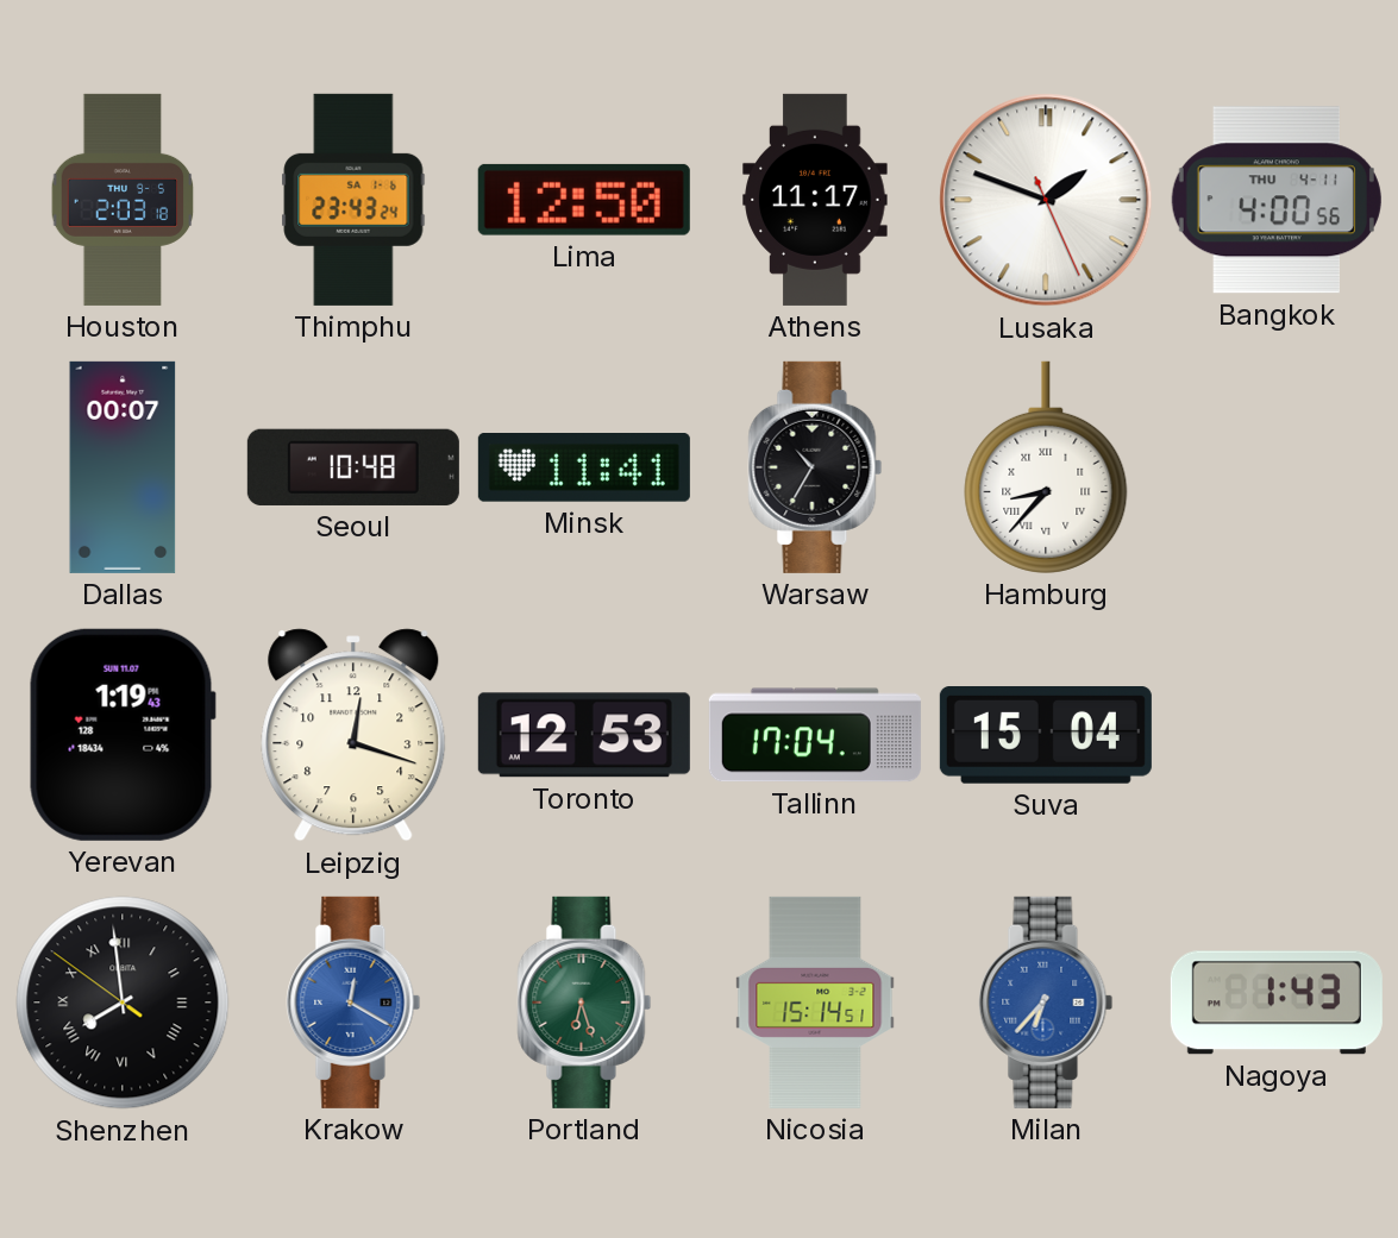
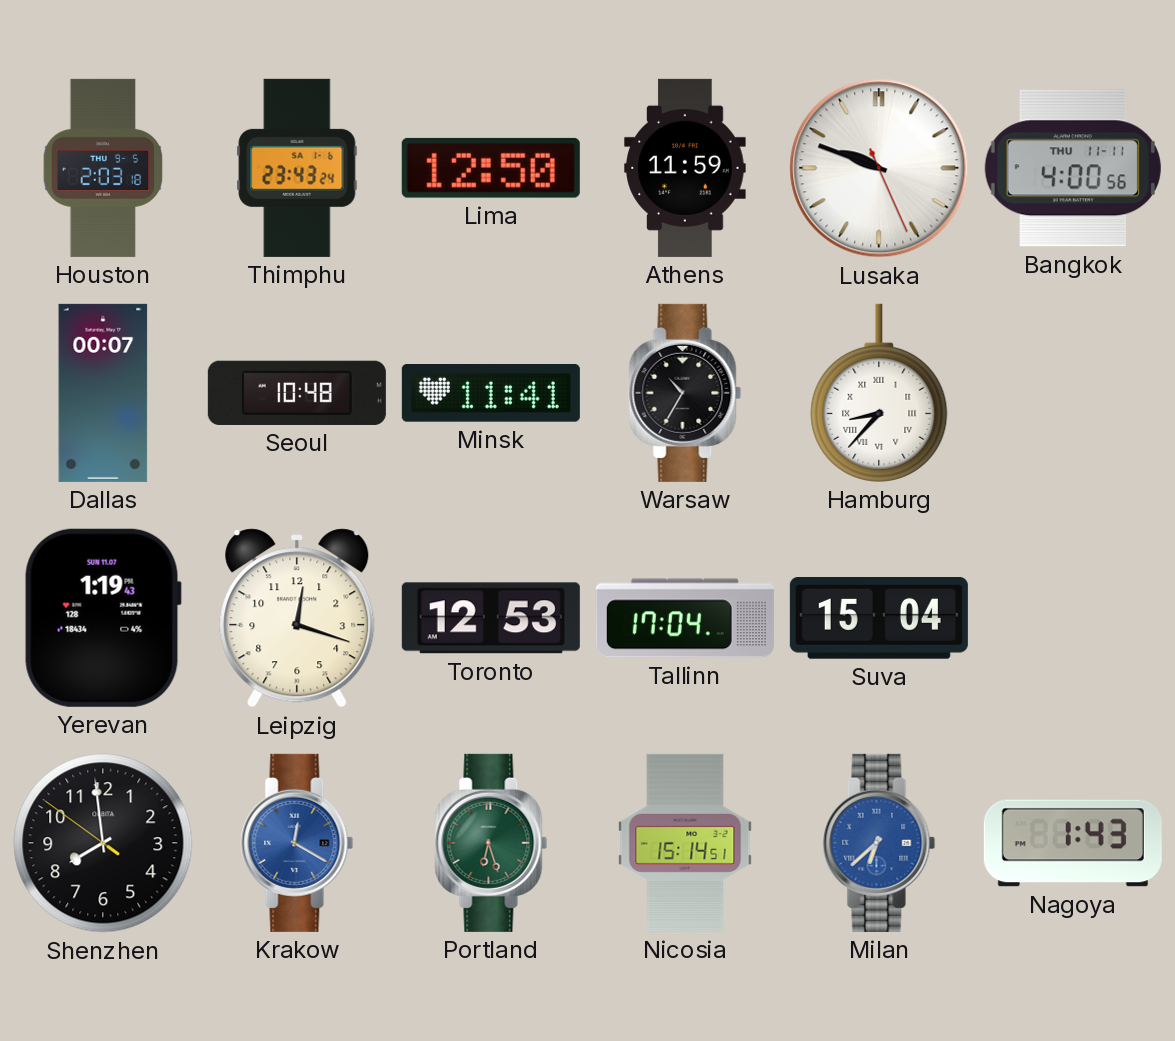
Athens: 11:17 -> 11:59 (685, 168)
Lusaka: 1:48 -> 9:48 (879, 168)
Bangkok date: THU 4-11 -> THU 11-11 (1073, 168)
Shenzhen numerals: Roman -> Arabic (103, 843)
Milan: 6:37 -> 6:38 (879, 843)
